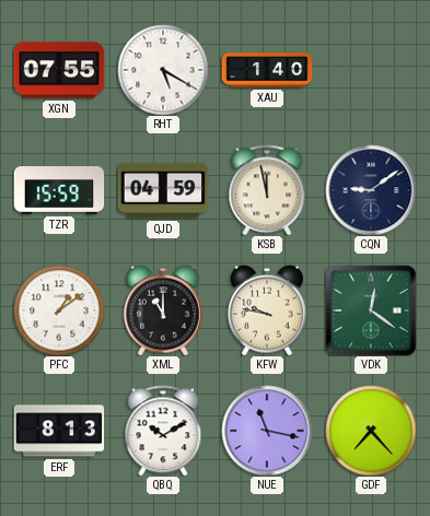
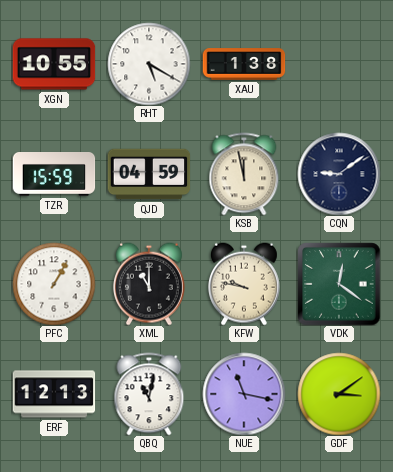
XGN: 07:55 -> 10:55 (54, 64)
XAU: 1:40 -> 1:38 (244, 64)
PFC: 1:09 -> 1:05 (54, 284)
ERF: 8:13 -> 12:13 (54, 394)
QBQ: 10:10 -> 11:02 (149, 394)
GDF: 7:23 -> 3:09 (339, 394)
